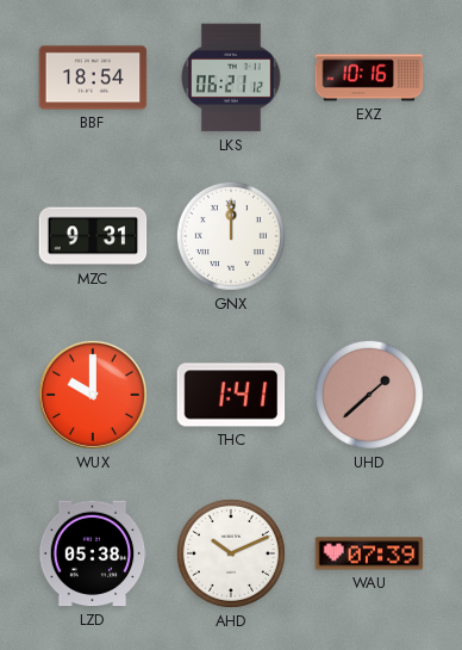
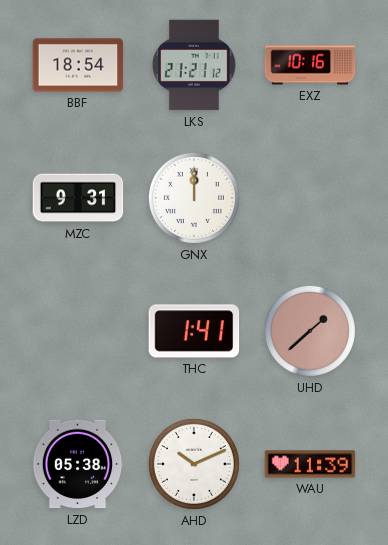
LKS: 06:21 -> 21:21 (194, 65)
WUX: 10:00 -> none (93, 395)
WAU: 07:39 -> 11:39 (310, 464)
